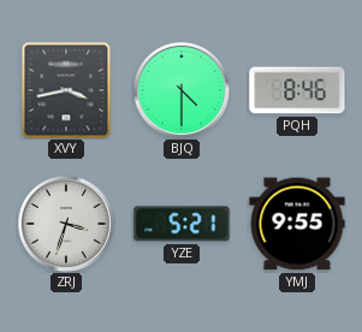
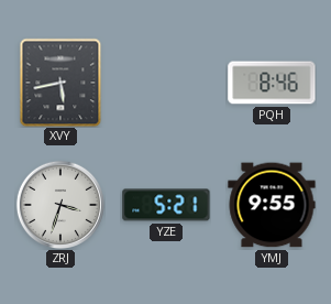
XVY: 3:43 -> 5:43 (60, 83)
BJQ: 4:30 -> none (182, 90)
